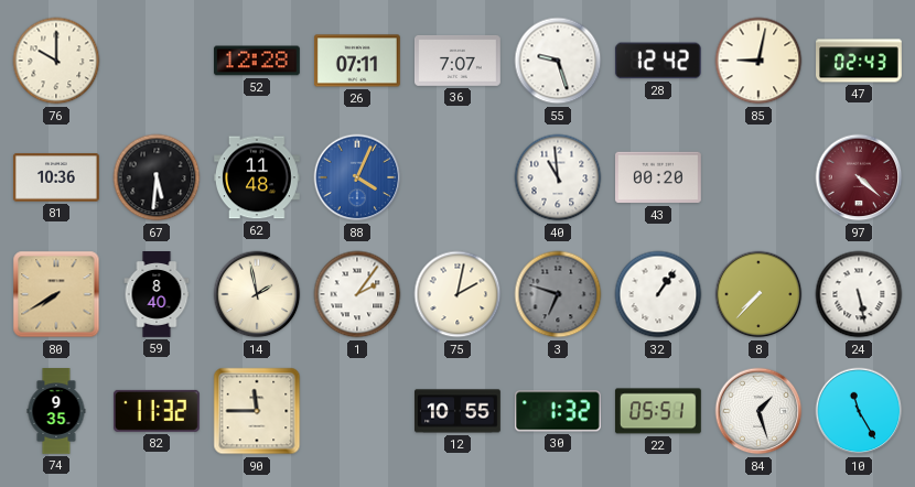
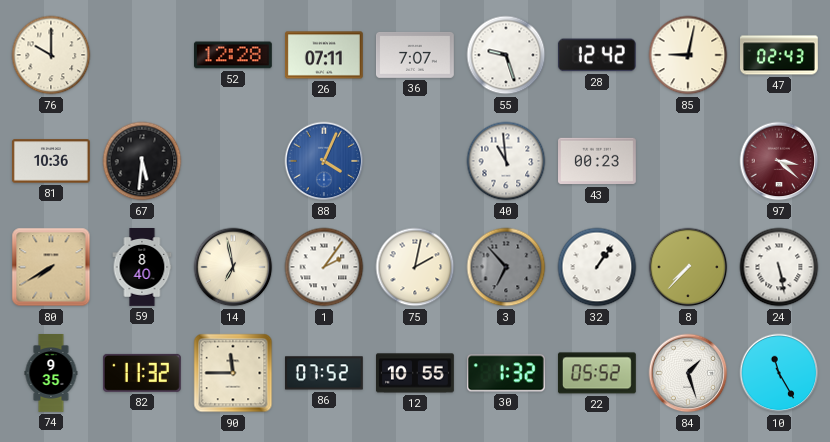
62: 11:48 -> none (257, 177)
43: 00:20 -> 00:23 (598, 161)
97: 4:22 -> 3:22 (779, 161)
14: 1:58 -> 6:58 (233, 267)
3: 6:48 -> 6:53 (506, 267)
86: none -> 07:52 (324, 373)
22: 05:51 -> 05:52 (597, 373)
